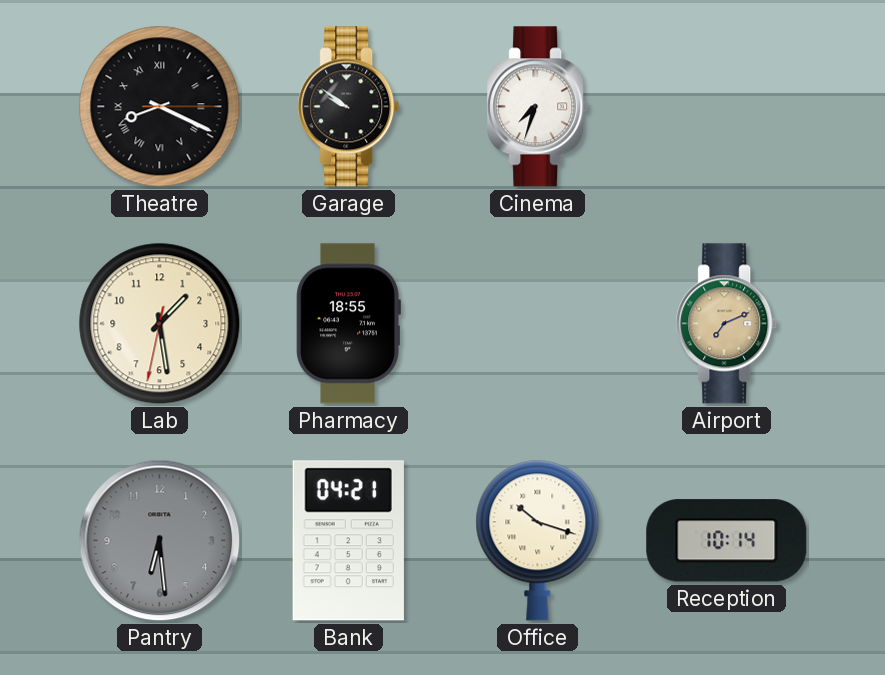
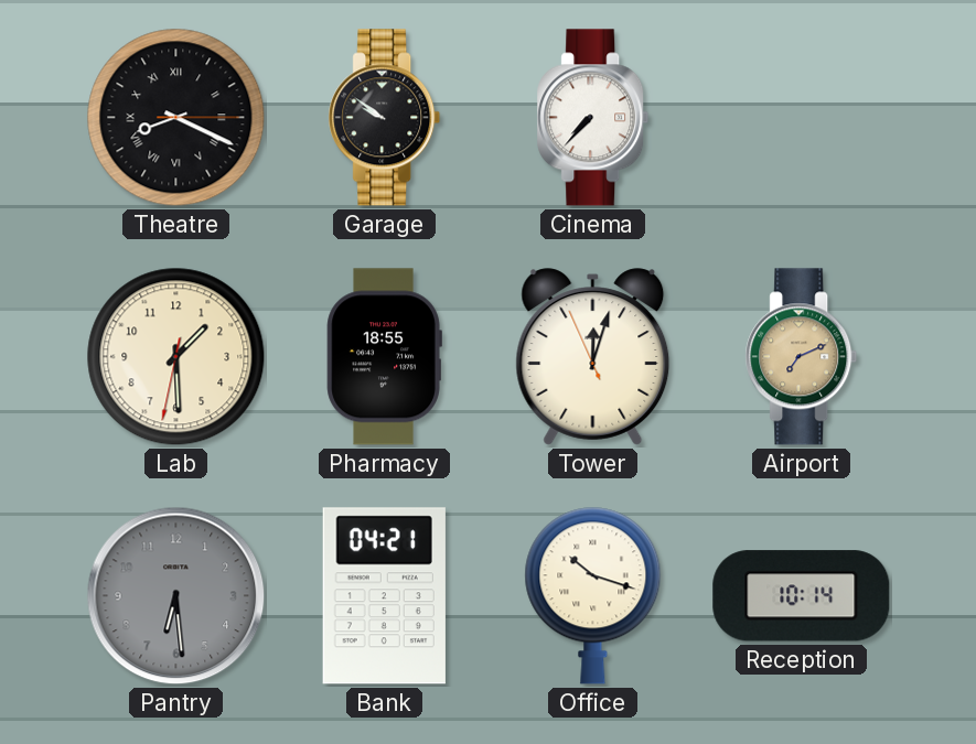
Cinema: 7:33 -> 7:37 (593, 118)
Lab: 1:28 -> 1:29 (176, 357)
Tower: none -> 12:02 (593, 357)
